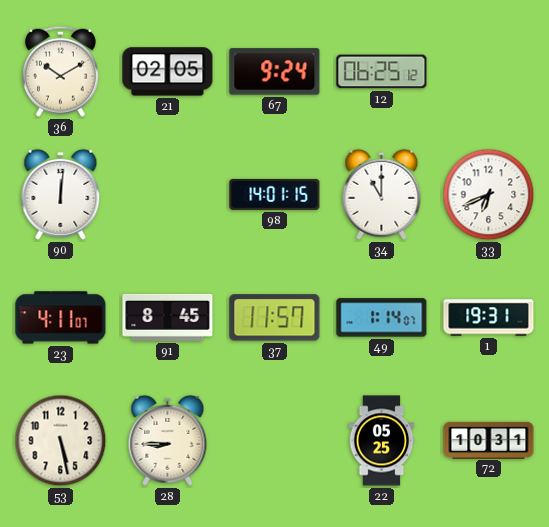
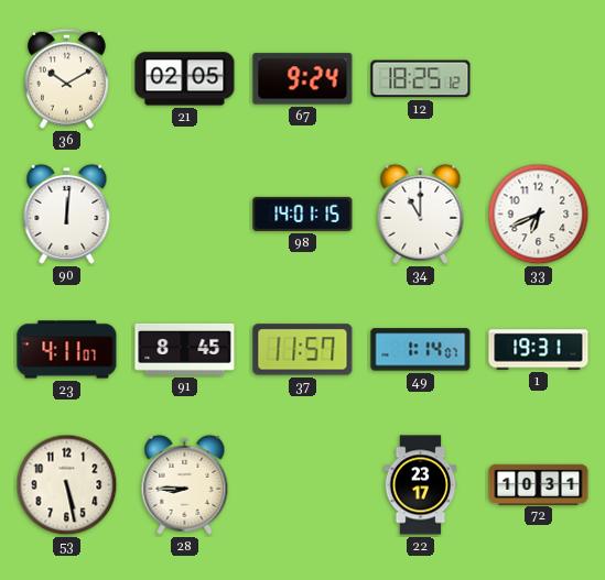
12: 06:25 -> 18:25 (421, 79)
22: 05:25 -> 23:17 (421, 485)
